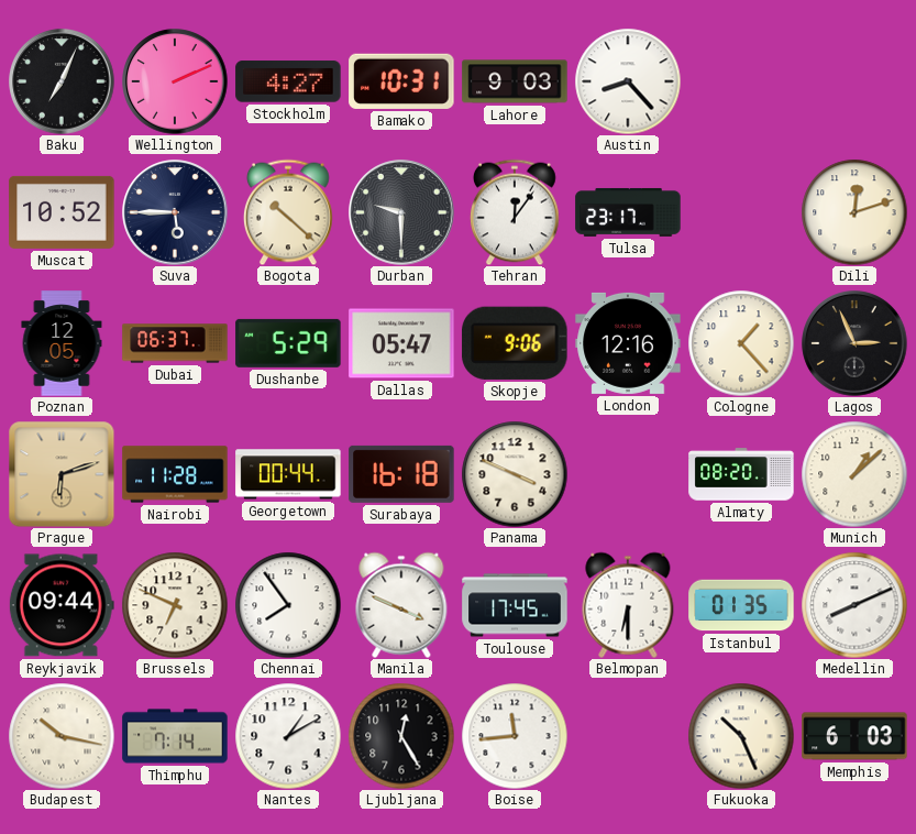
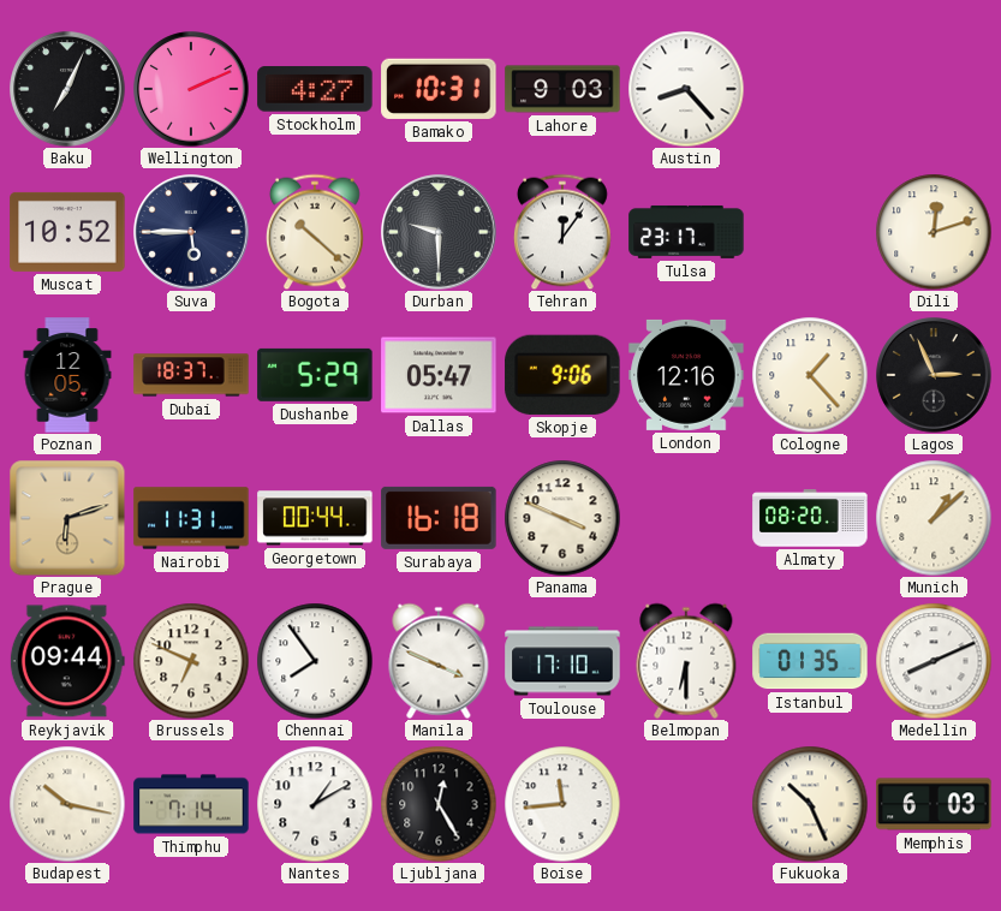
Dubai: 06:37 -> 18:37 (191, 375)
Nairobi: 11:28 -> 11:31 (191, 518)
Toulouse: 17:45 -> 17:10 (562, 661)
